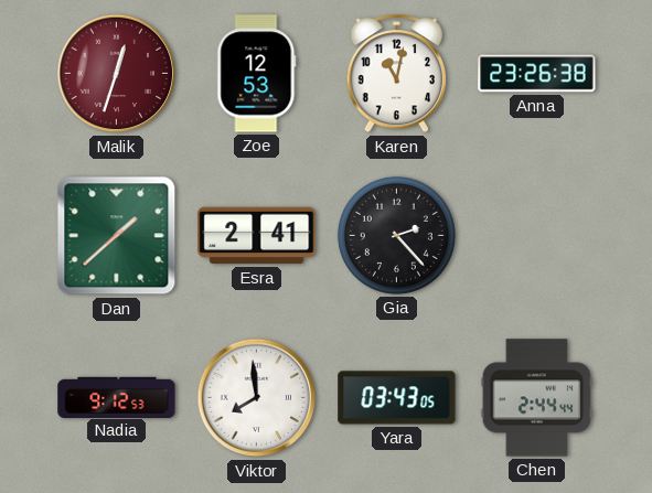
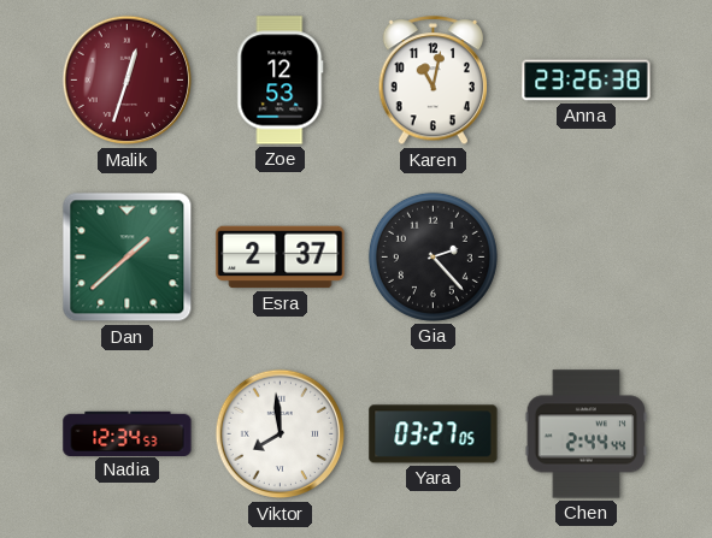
Esra: 2:41 -> 2:37 (281, 258)
Nadia: 9:12 -> 12:34 (128, 433)
Yara: 03:43 -> 03:27 (434, 434)
